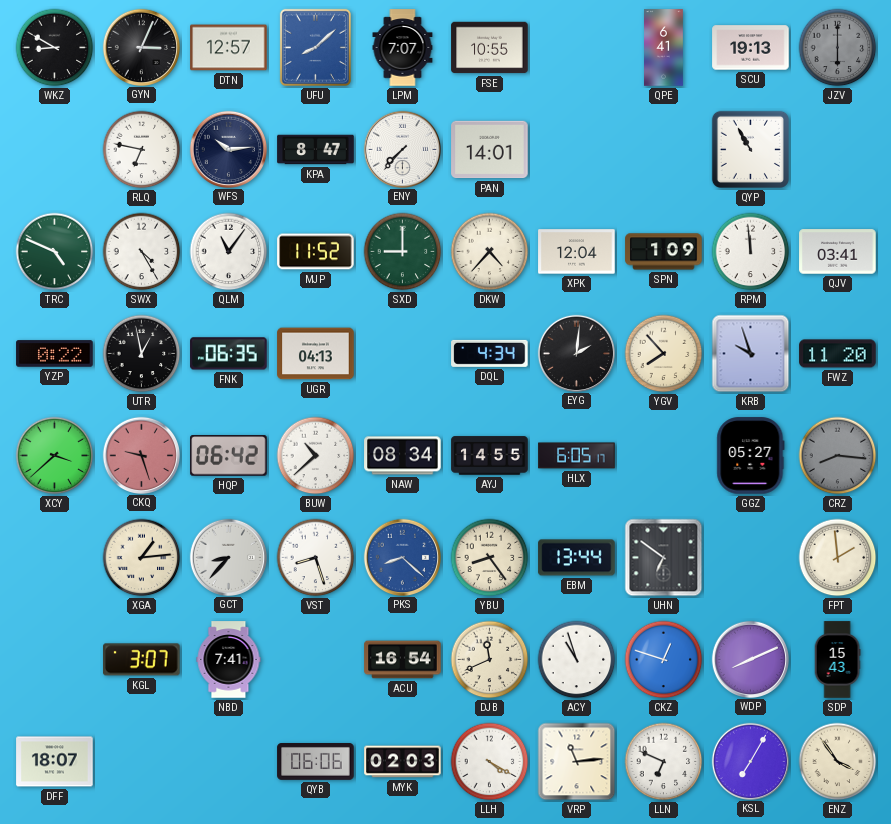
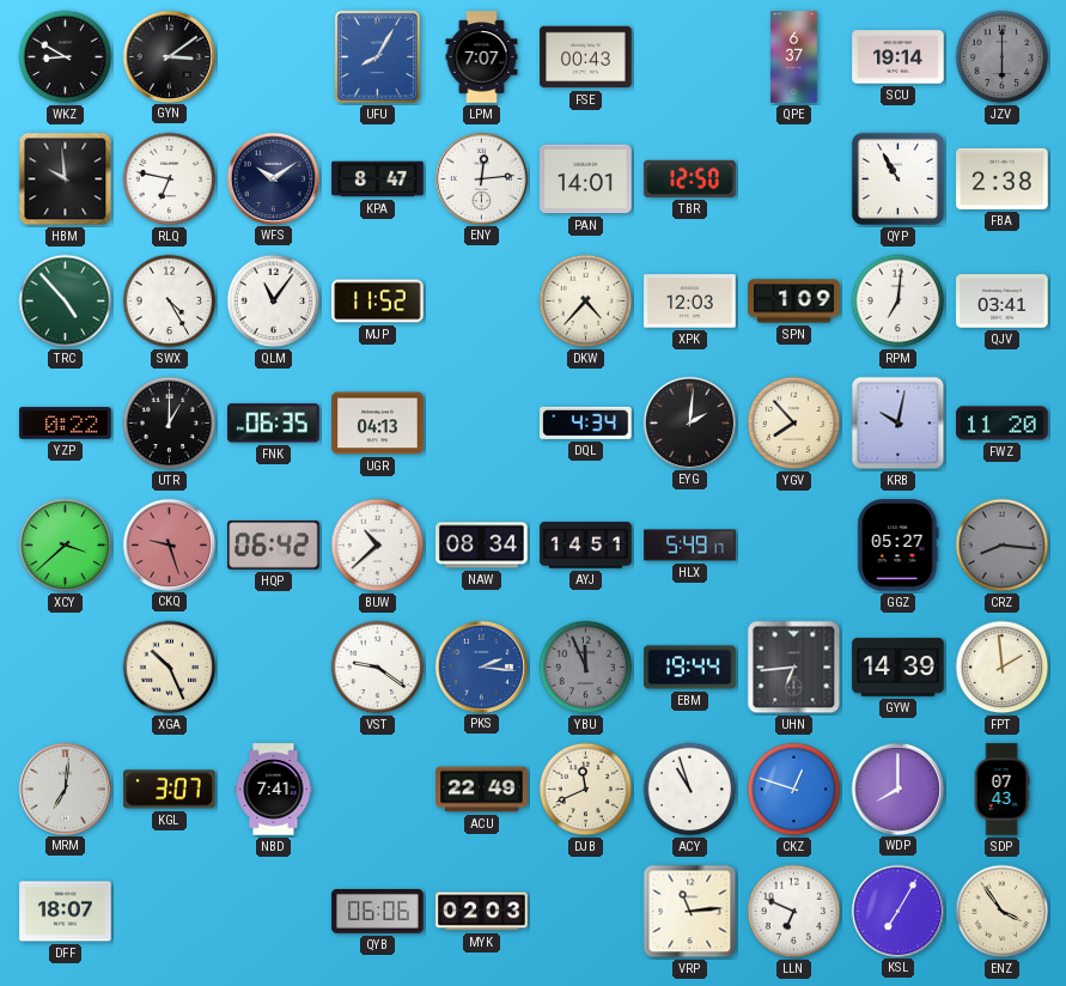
GYN: 3:04 -> 3:09 (169, 56)
DTN: 12:57 -> none (229, 48)
UFU: 8:08 -> 8:05 (377, 56)
FSE: 10:55 -> 00:43 (586, 57)
QPE: 6:41 -> 6:37 (794, 57)
SCU: 19:13 -> 19:14 (899, 57)
HBM: none -> 9:59 (66, 179)
WFS: 10:14 -> 10:09 (273, 178)
ENY: 7:37 -> 12:14 (481, 178)
TBR: none -> 12:50 (690, 178)
FBA: none -> 2:38 (1003, 178)
TRC: 4:49 -> 4:53 (66, 302)
SXD: 9:00 -> none (403, 252)
XPK: 12:04 -> 12:03 (690, 302)
RPM: 11:59 -> 7:01 (899, 302)
UTR: 12:58 -> 1:00 (170, 424)
KRB: 9:57 -> 10:02 (899, 424)
AYJ: 14:55 -> 14:51 (586, 546)
HLX: 6:05 -> 5:49 (690, 546)
XGA: 1:14 -> 10:26 (170, 668)
GCT: 8:37 -> none (228, 557)
VST: 8:27 -> 9:21 (378, 668)
PKS: 8:22 -> 2:16 (481, 667)
YBU: 8:24 -> 11:56 (586, 668)
YBU dial: cream -> grey (586, 668)
EBM: 13:44 -> 19:44 (690, 668)
UHN: 6:51 -> 6:44 (794, 668)
GYW: none -> 14:39 (899, 668)
MRM: none -> 7:01 (65, 789)
ACU: 16:54 -> 22:49 (482, 790)
WDP: 8:11 -> 8:00 (897, 789)
SDP: 15:43 -> 07:43 (1001, 790)
LLH: 4:20 -> none (490, 762)
